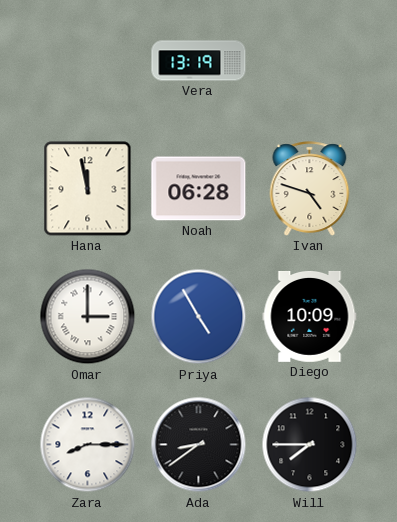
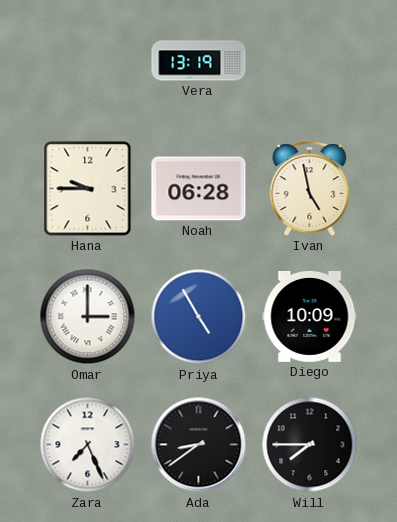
Hana: 11:58 -> 9:45 (88, 189)
Ivan: 4:48 -> 4:58 (310, 189)
Zara: 8:15 -> 7:26 (88, 445)
